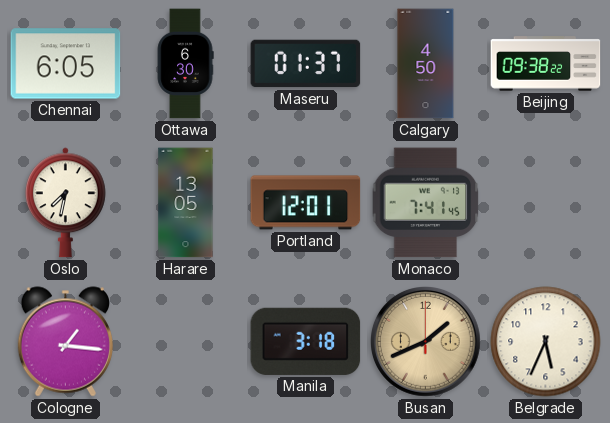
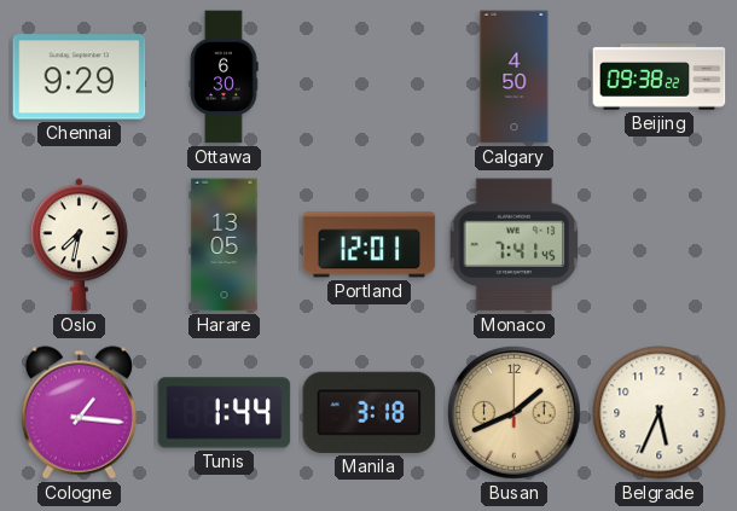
Chennai: 6:05 -> 9:29 (80, 77)
Maseru: 01:37 -> none (306, 64)
Tunis: none -> 1:44 (225, 413)
